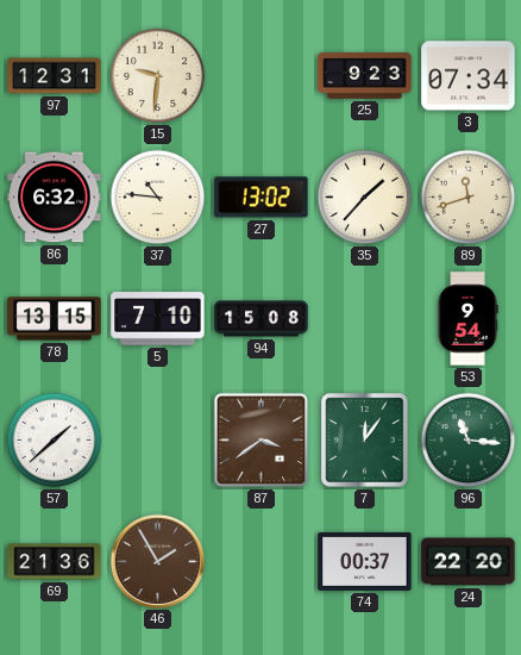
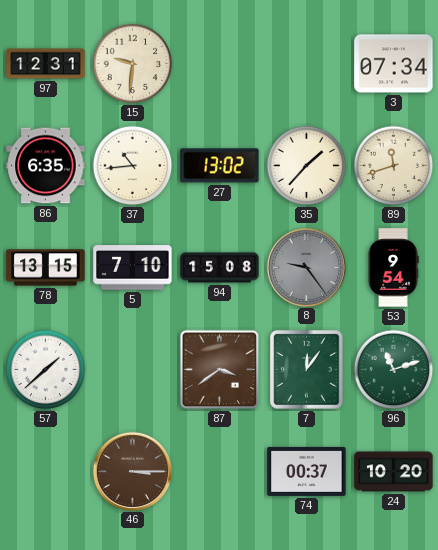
25: 9:23 -> none (365, 76)
86: 6:32 -> 6:35 (46, 166)
37: 10:46 -> 10:44 (133, 166)
8: none -> 9:24 (306, 267)
96: 11:16 -> 11:12 (394, 370)
69: 21:36 -> none (55, 562)
46: 1:55 -> 3:15 (132, 471)
24: 22:20 -> 10:20 (394, 472)
